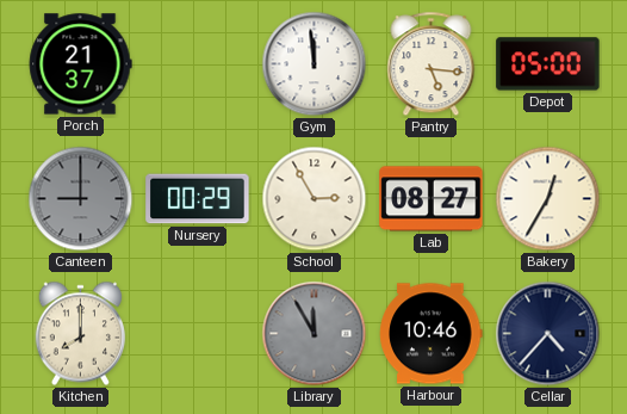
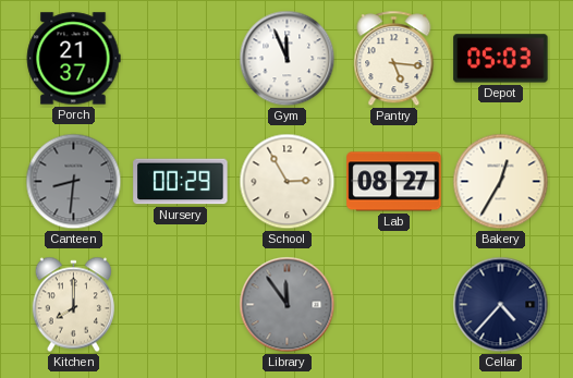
Gym: 11:59 -> 11:56 (288, 59)
Depot: 05:00 -> 05:03 (501, 59)
Canteen: 9:00 -> 8:31 (74, 182)
Library: 11:55 -> 11:54 (288, 305)
Harbour: 10:46 -> none (432, 334)
